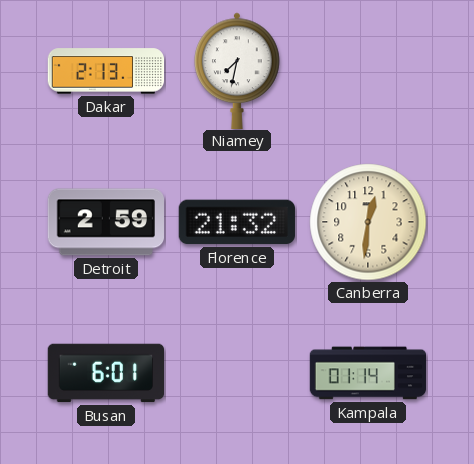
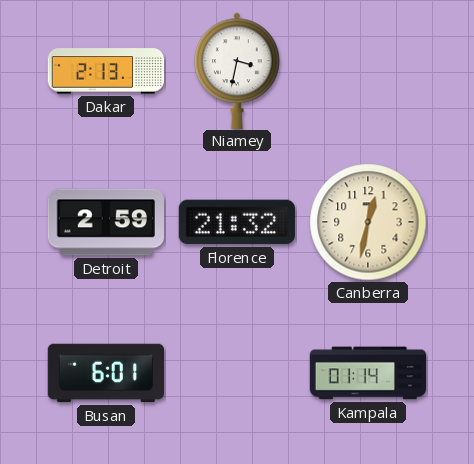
Niamey: 7:32 -> 3:32 (237, 70)
Canberra: 12:31 -> 12:32 (368, 222)
